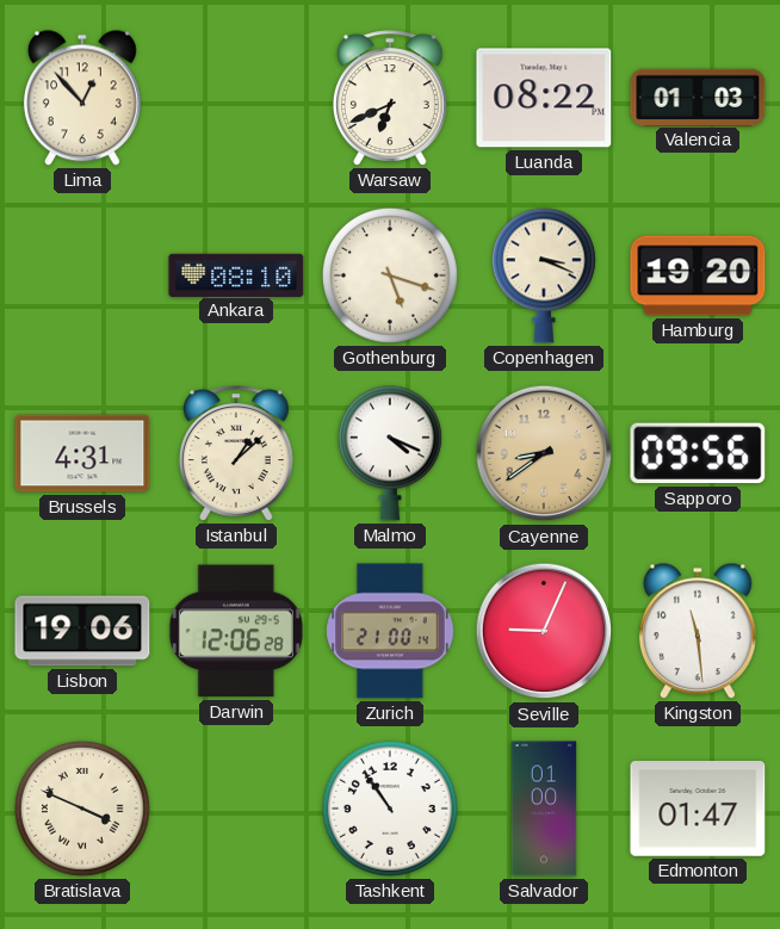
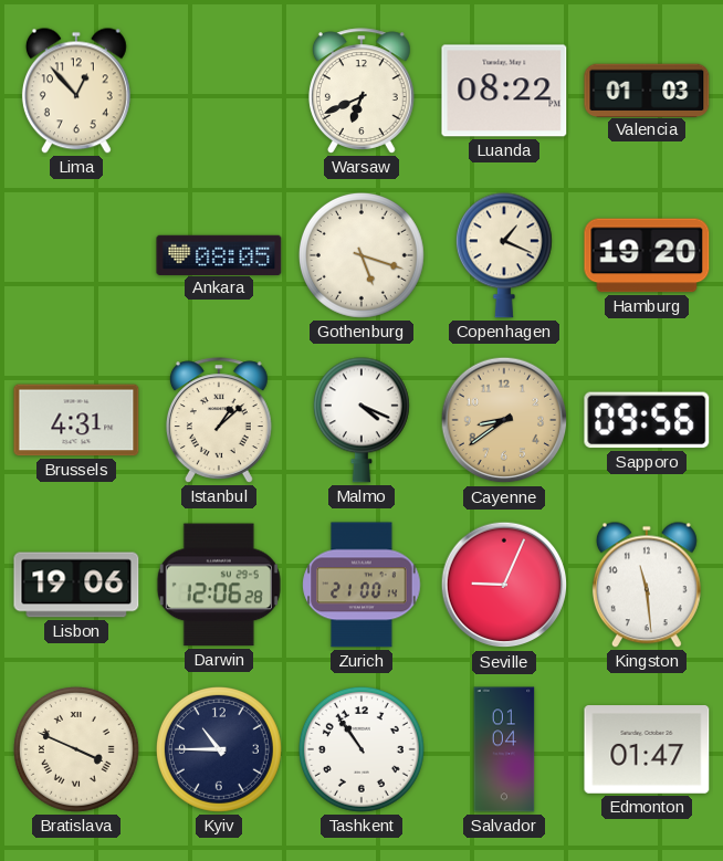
Ankara: 08:10 -> 08:05 (219, 254)
Copenhagen: 3:19 -> 1:19 (504, 255)
Kyiv: none -> 10:45 (219, 749)
Salvador: 01:00 -> 01:04 (504, 749)
